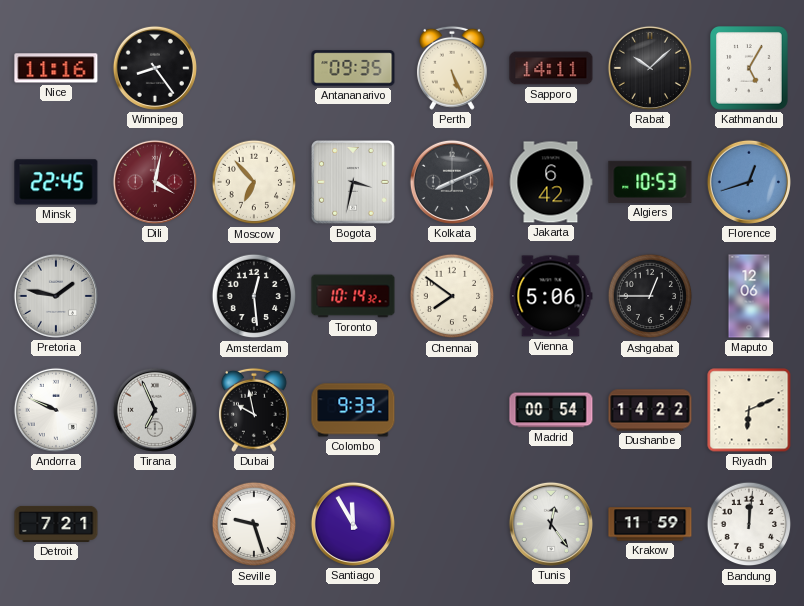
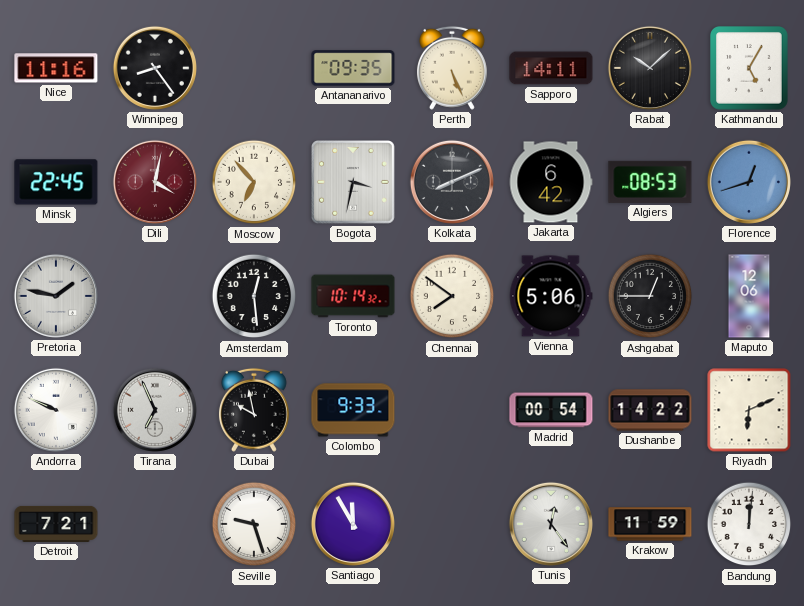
Algiers: 10:53 -> 08:53 (650, 182)
